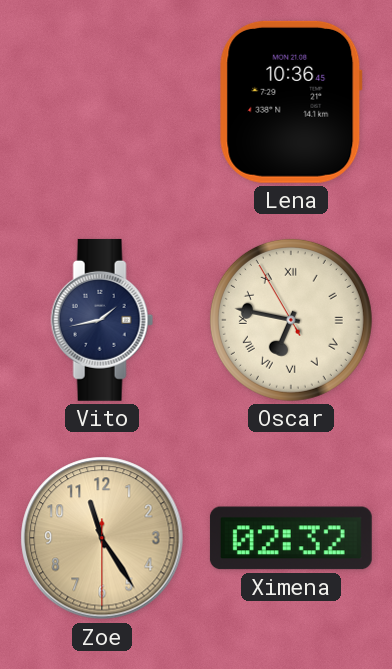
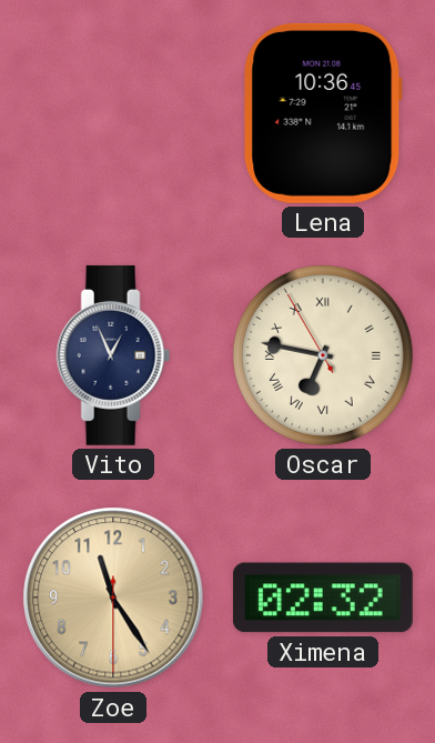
Vito: 1:43 -> 12:56 (113, 355)
